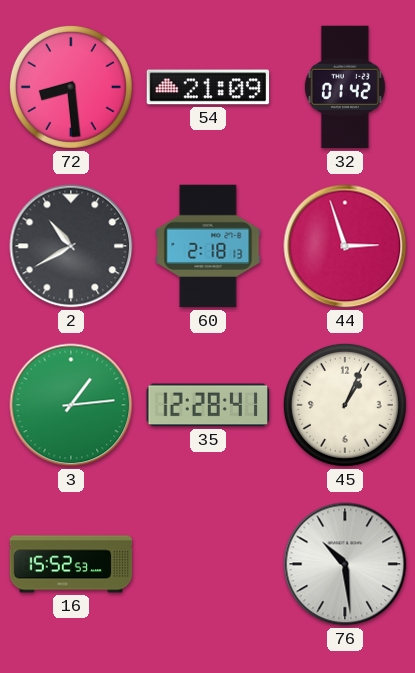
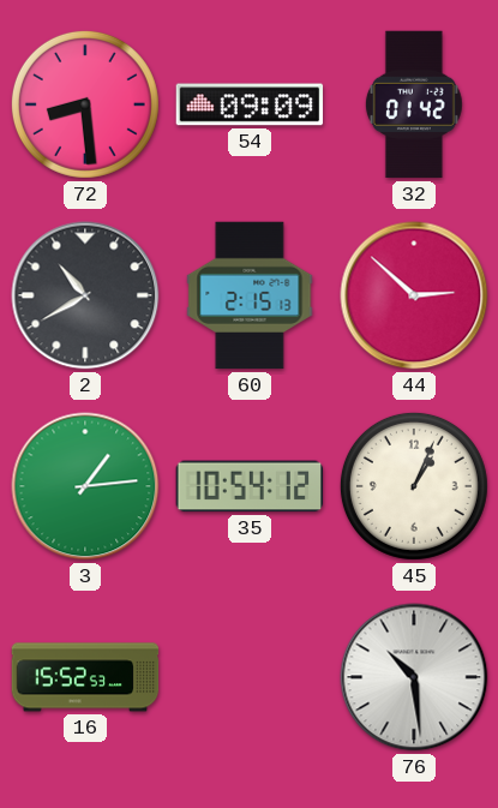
54: 21:09 -> 09:09 (250, 104)
60: 2:18 -> 2:15 (250, 295)
44: 2:57 -> 2:52 (414, 295)
35: 12:28 -> 10:54 (250, 486)
